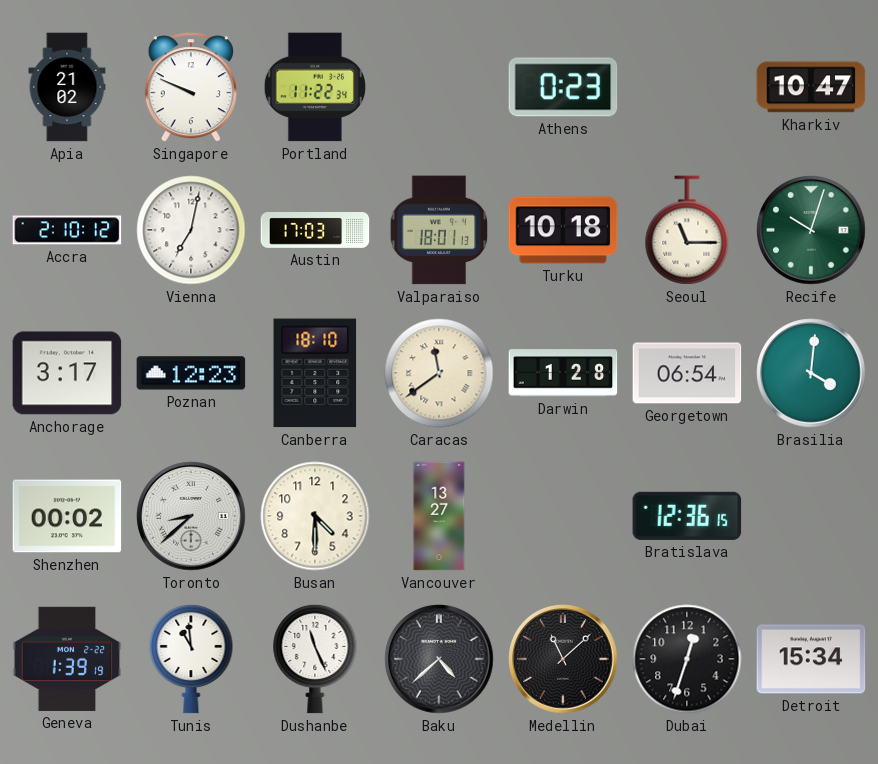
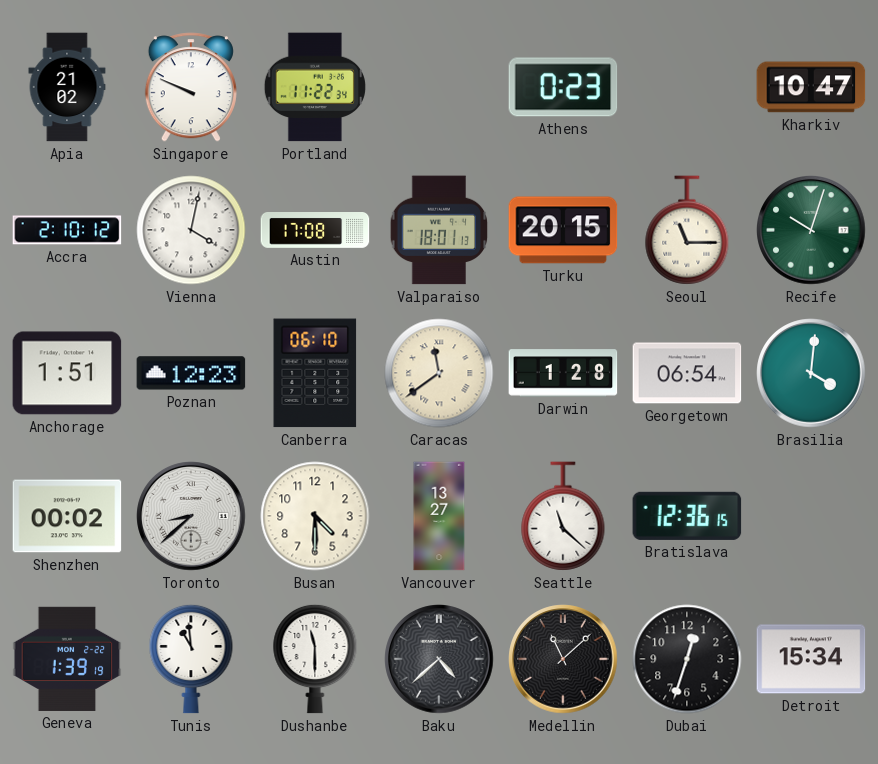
Vienna: 7:02 -> 4:02 (191, 230)
Austin: 17:03 -> 17:08 (315, 231)
Turku: 10:18 -> 20:15 (563, 230)
Anchorage: 3:17 -> 1:51 (67, 373)
Canberra: 18:10 -> 06:10 (315, 373)
Seattle: none -> 11:22 (563, 516)
Dushanbe: 11:26 -> 11:30 (315, 659)
